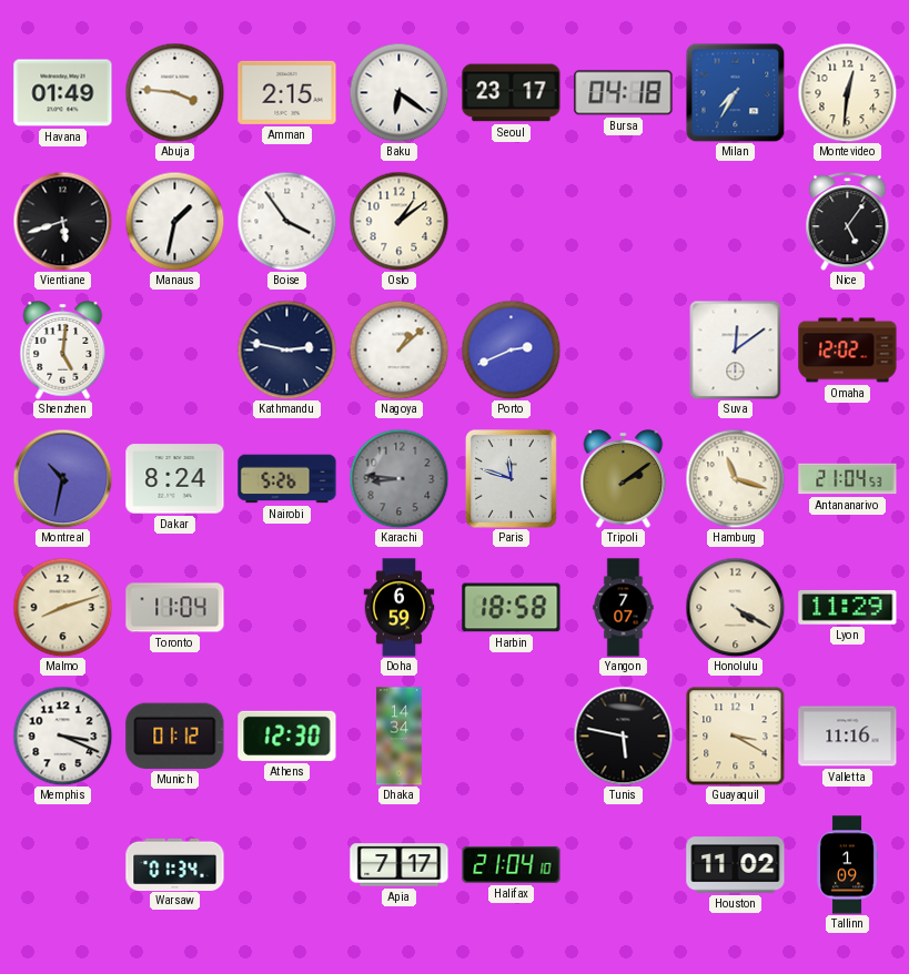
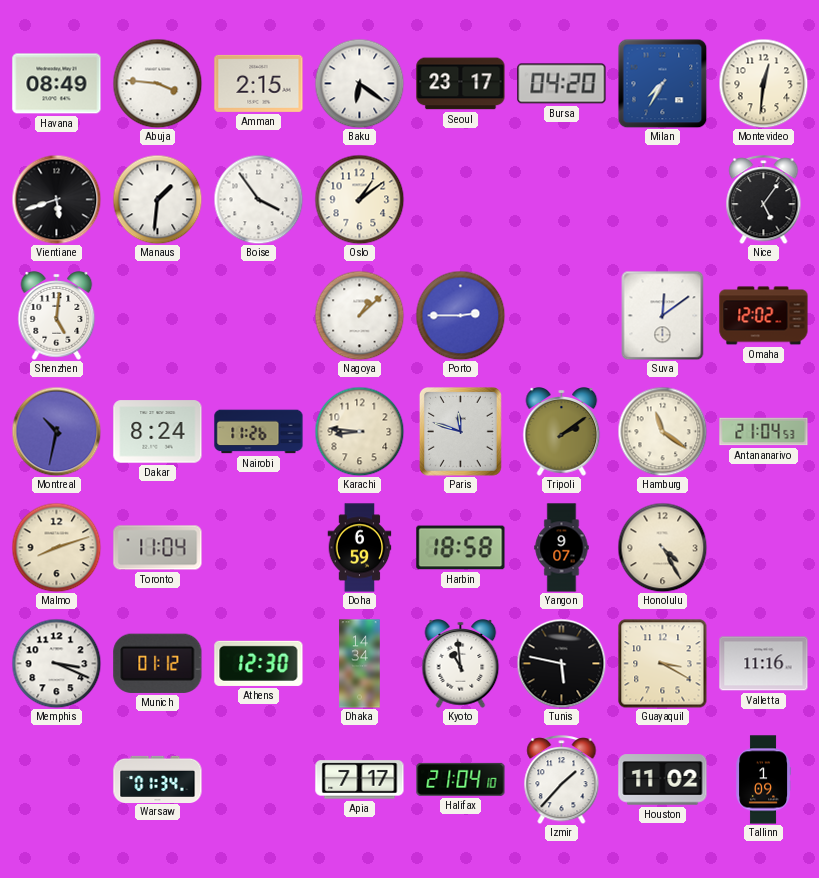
Havana: 01:49 -> 08:49 (57, 84)
Bursa: 04:18 -> 04:20 (562, 84)
Manaus: 1:32 -> 1:31 (157, 199)
Kathmandu: 2:47 -> none (286, 349)
Porto: 2:41 -> 2:45 (460, 315)
Nairobi: 5:26 -> 11:26 (259, 432)
Karachi dial: grey -> cream (359, 431)
Hamburg: 11:18 -> 11:21 (662, 431)
Yangon: 7:07 -> 9:07 (562, 548)
Honolulu: 4:20 -> 4:25 (662, 547)
Lyon: 11:29 -> none (848, 607)
Kyoto: none -> 10:59 (461, 664)
Izmir: none -> 1:37 (562, 780)
